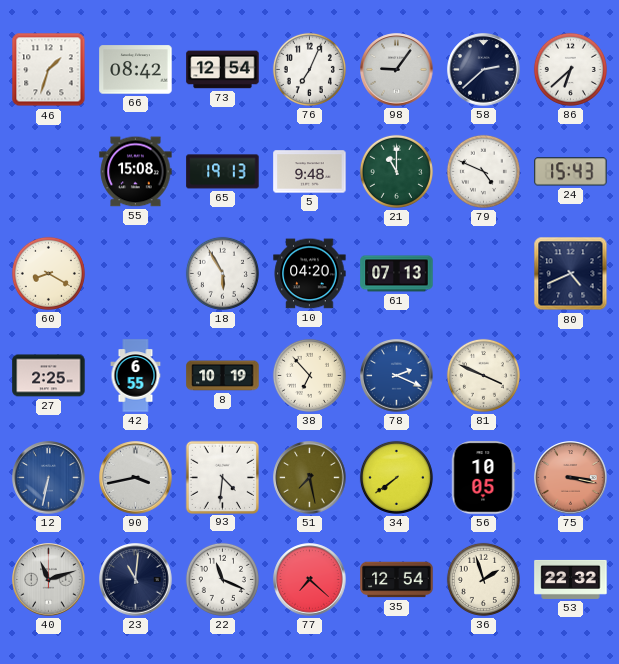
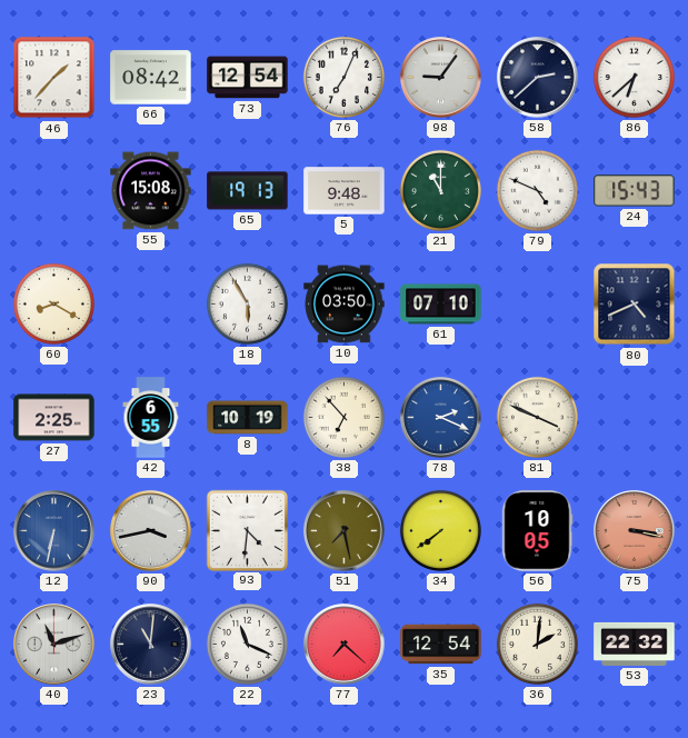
46: 1:33 -> 1:37 (54, 78)
10: 04:20 -> 03:50 (345, 305)
61: 07:13 -> 07:10 (441, 305)
36: 1:57 -> 2:01 (537, 644)
